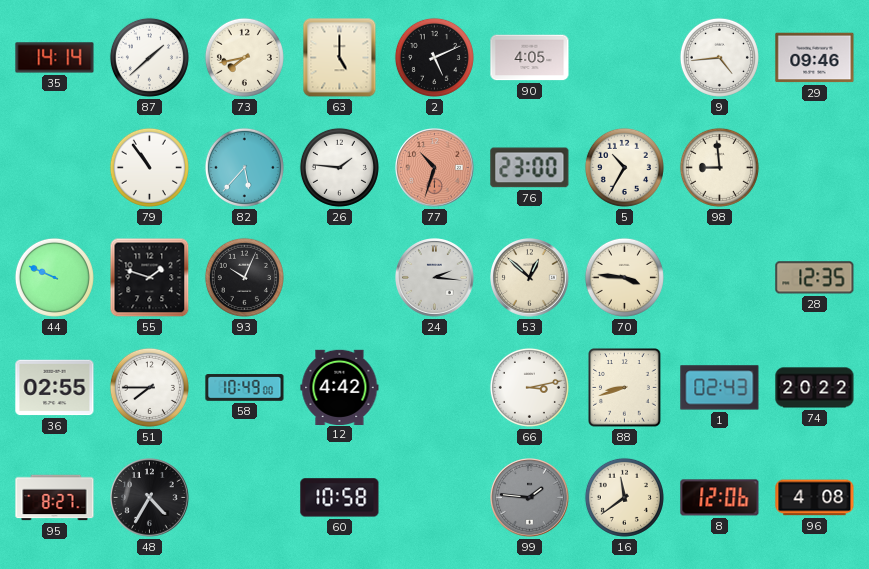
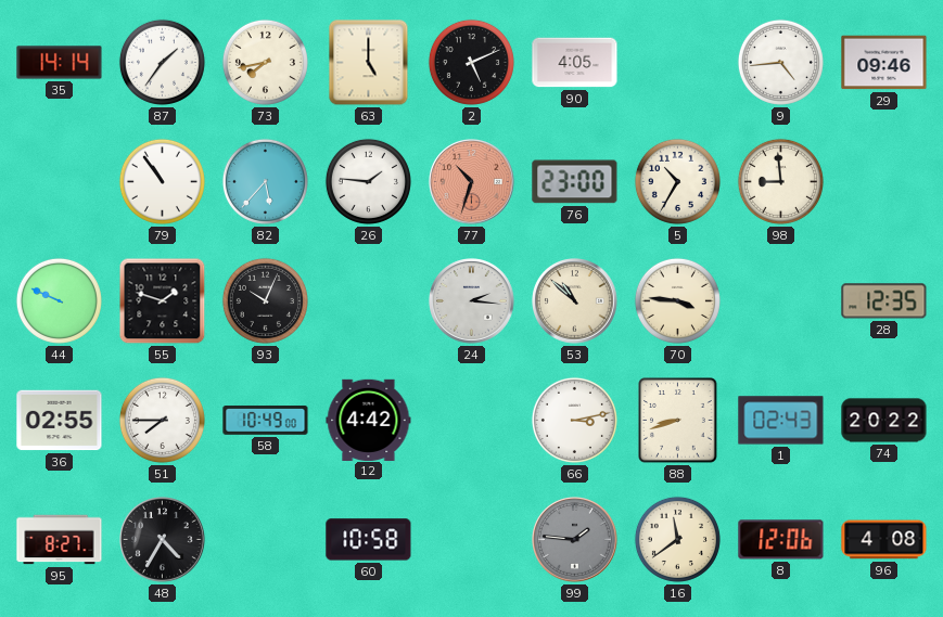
87: 1:38 -> 1:36 (162, 62)
53: 12:52 -> 10:52 (575, 301)
